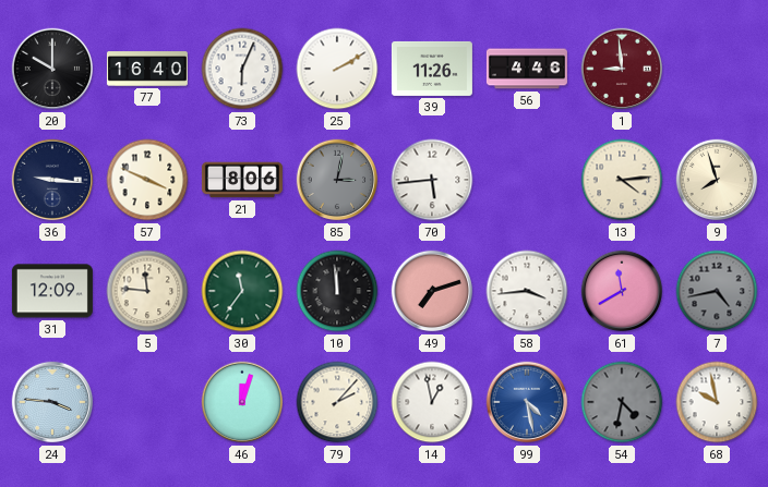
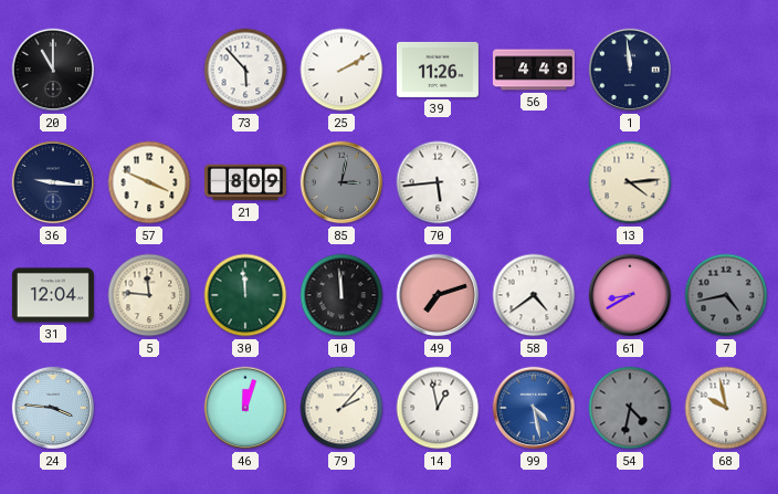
20: 10:00 -> 11:00 (53, 70)
77: 16:40 -> none (147, 69)
73: 6:04 -> 5:53 (245, 70)
56: 4:46 -> 4:49 (534, 70)
1: 8:59 -> 11:59 (630, 70)
1 dial: burgundy -> navy (630, 70)
21: 8:06 -> 8:09 (245, 182)
9: 7:57 -> none (717, 180)
31: 12:09 -> 12:04 (53, 295)
30: 11:36 -> 11:59 (245, 295)
58: 3:44 -> 4:39 (534, 295)
61: 11:40 -> 8:40 (630, 295)
